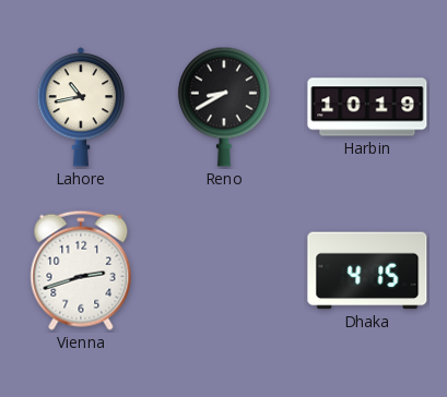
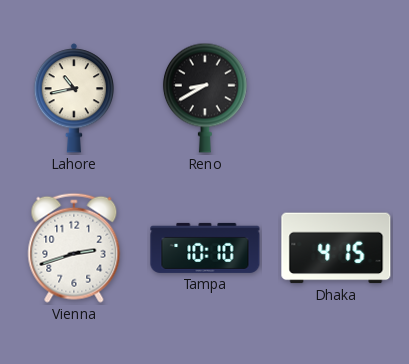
Harbin: 10:19 -> none (367, 107)
Tampa: none -> 10:10 (205, 248)
